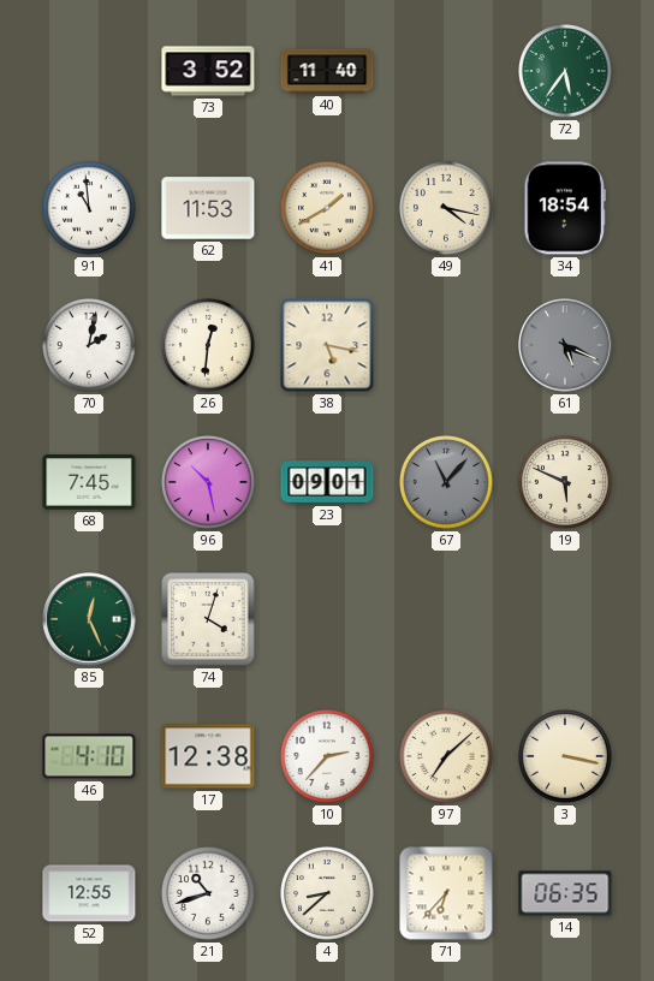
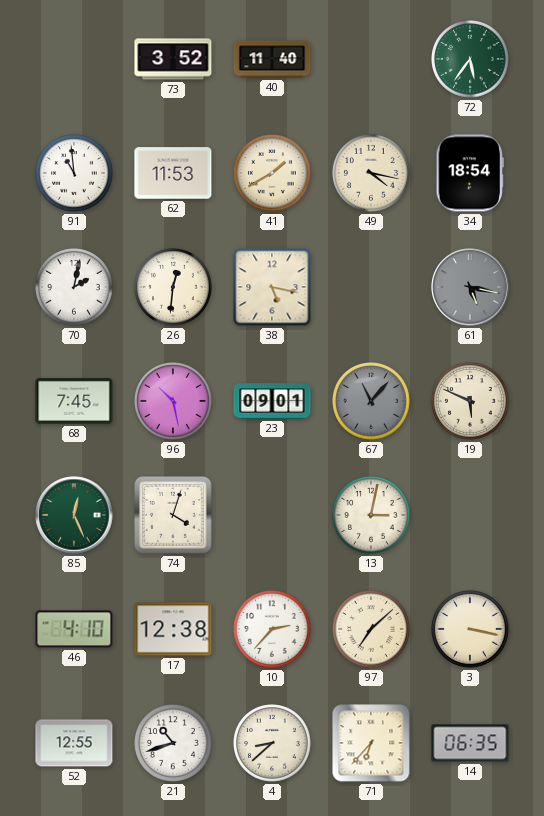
61: 5:19 -> 5:17 (470, 287)
13: none -> 3:02 (372, 516)
